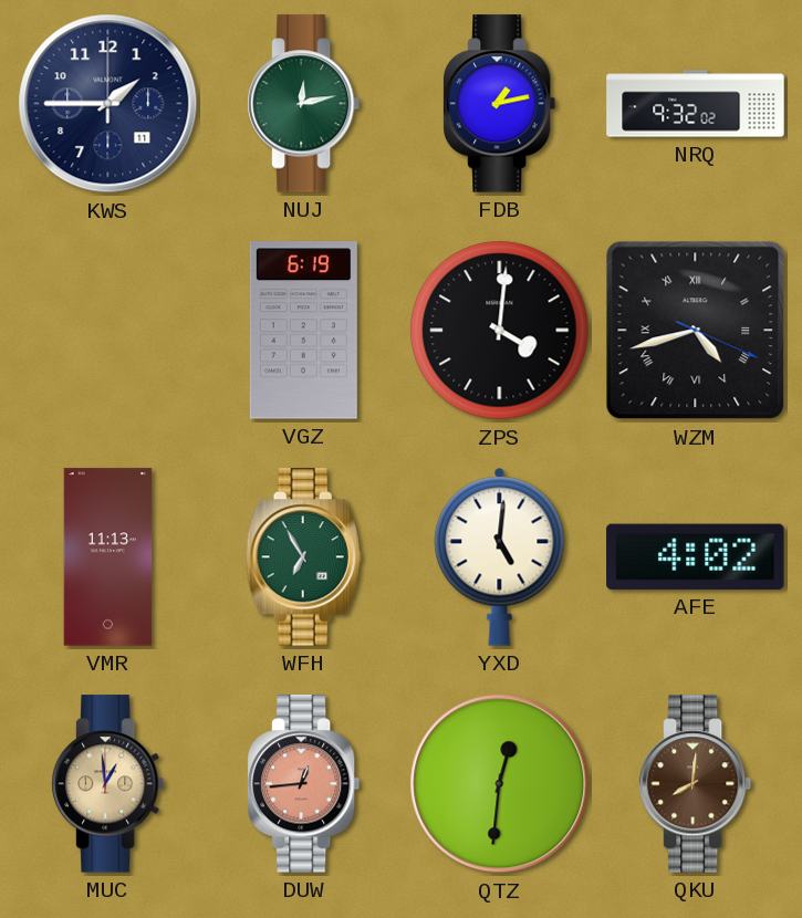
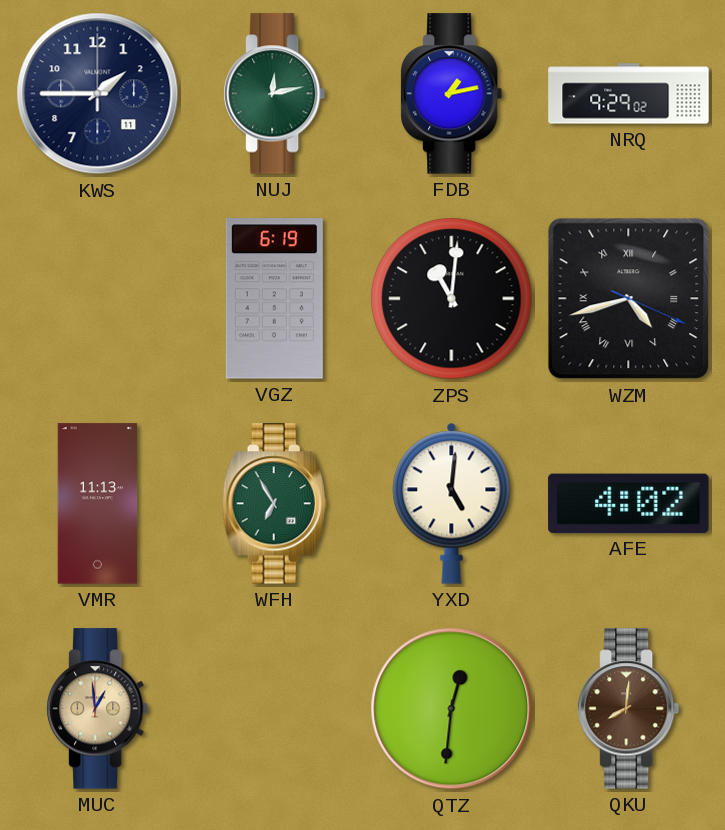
NRQ: 9:32 -> 9:29 (629, 94)
ZPS: 4:01 -> 11:01 (452, 299)
DUW: 12:44 -> none (304, 784)
